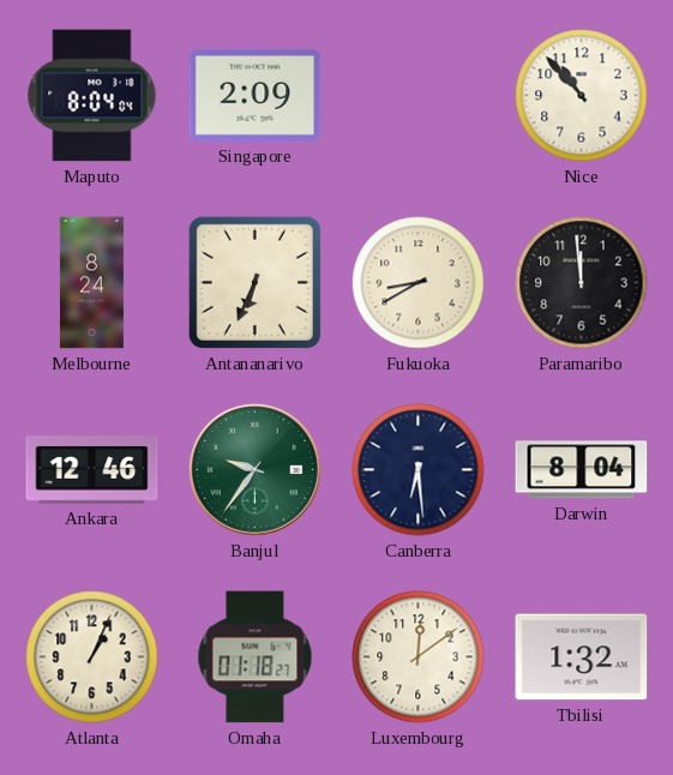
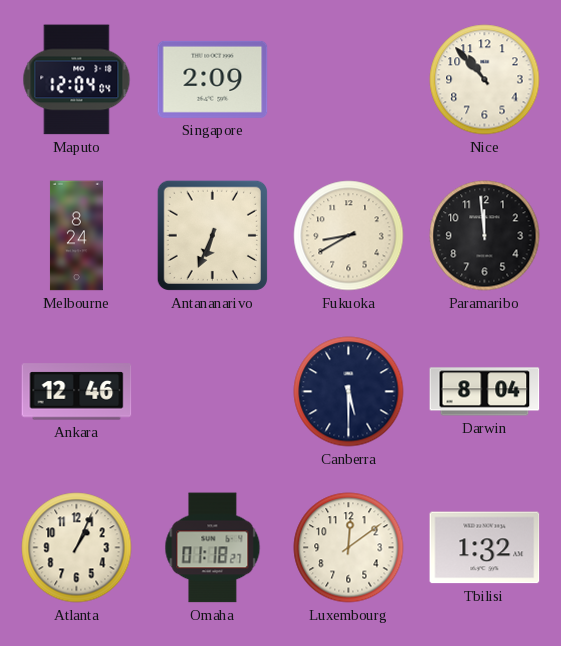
Maputo: 8:04 -> 12:04 (77, 80)
Banjul: 9:36 -> none (254, 469)
Canberra: 6:29 -> 5:30 (349, 392)
